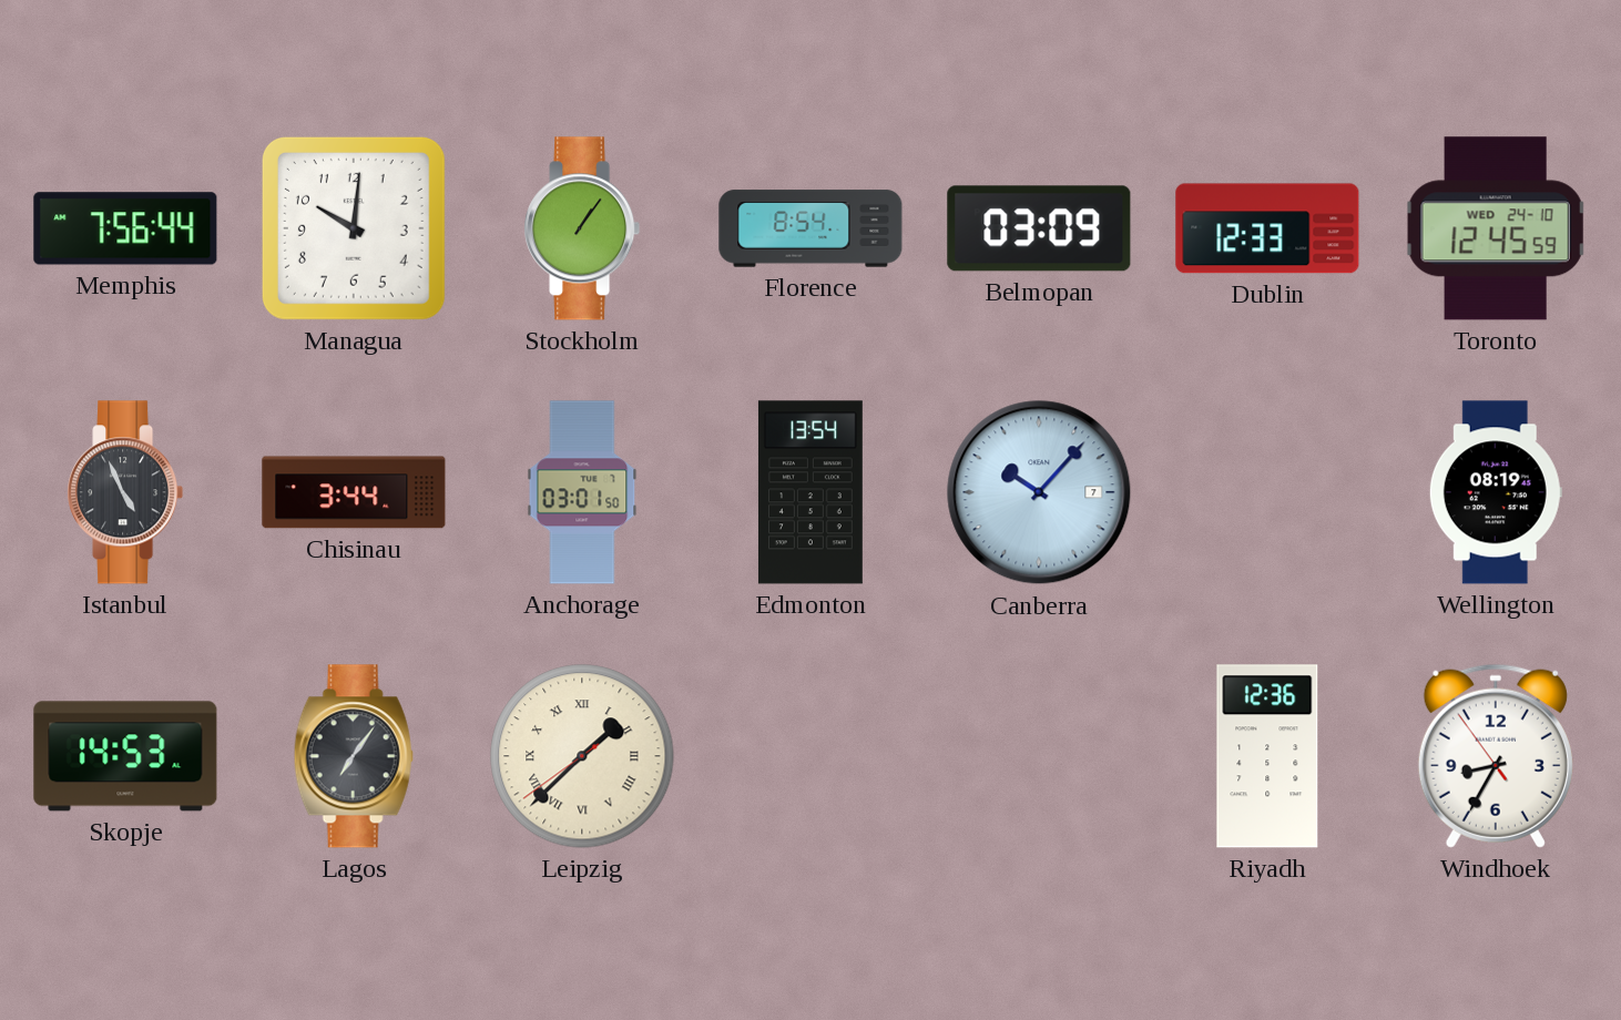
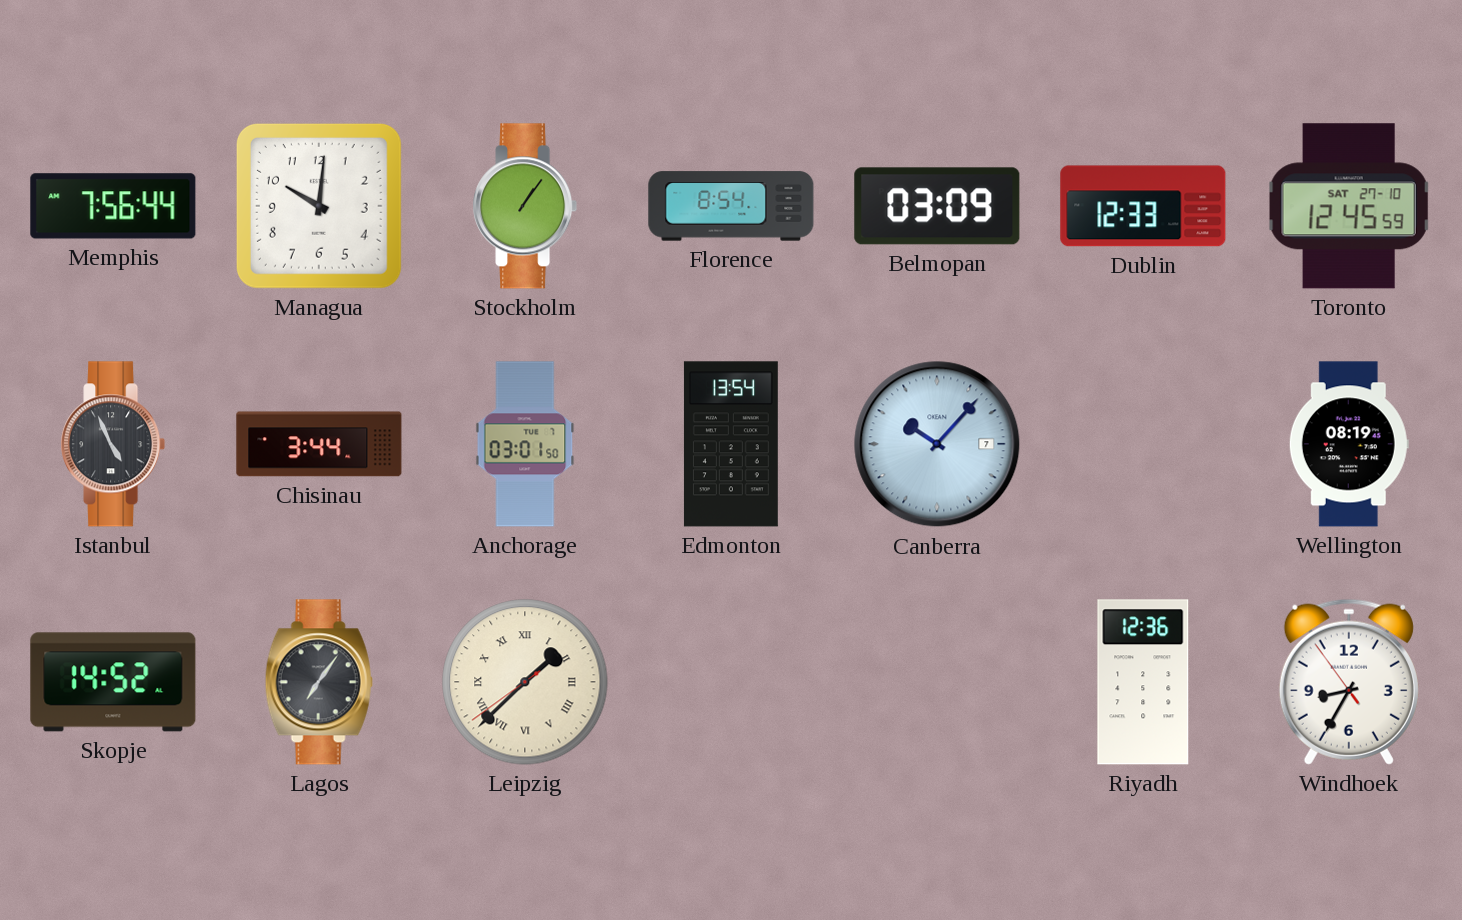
Toronto date: WED 24-10 -> SAT 27-10 (1349, 206)
Skopje: 14:53 -> 14:52 (113, 682)
